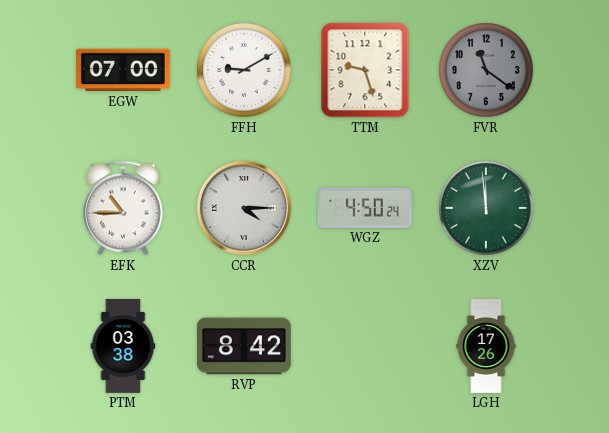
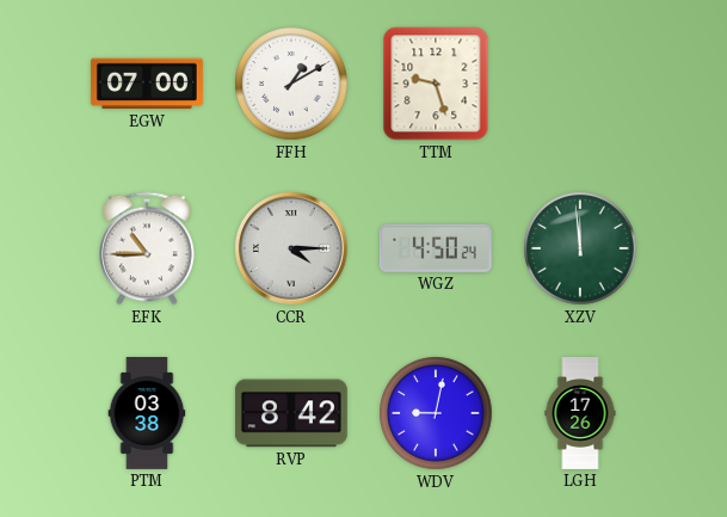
FFH: 9:10 -> 1:10 (291, 84)
FVR: 11:21 -> none (486, 70)
WDV: none -> 9:02 (436, 413)
